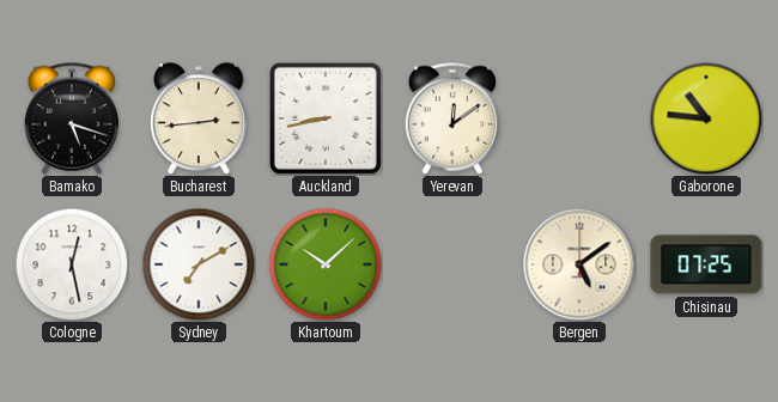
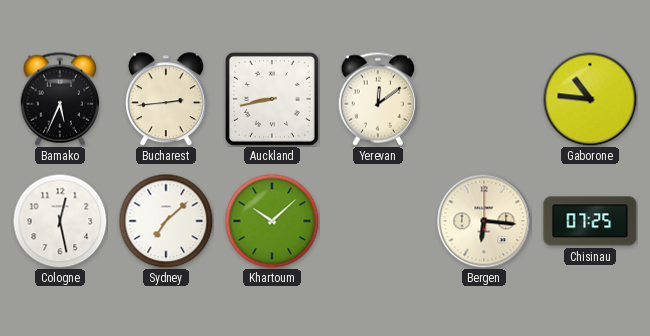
Bamako: 5:18 -> 5:34 (60, 99)
Sydney: 7:10 -> 7:08 (166, 221)
Bergen: 5:09 -> 6:16 (484, 221)
